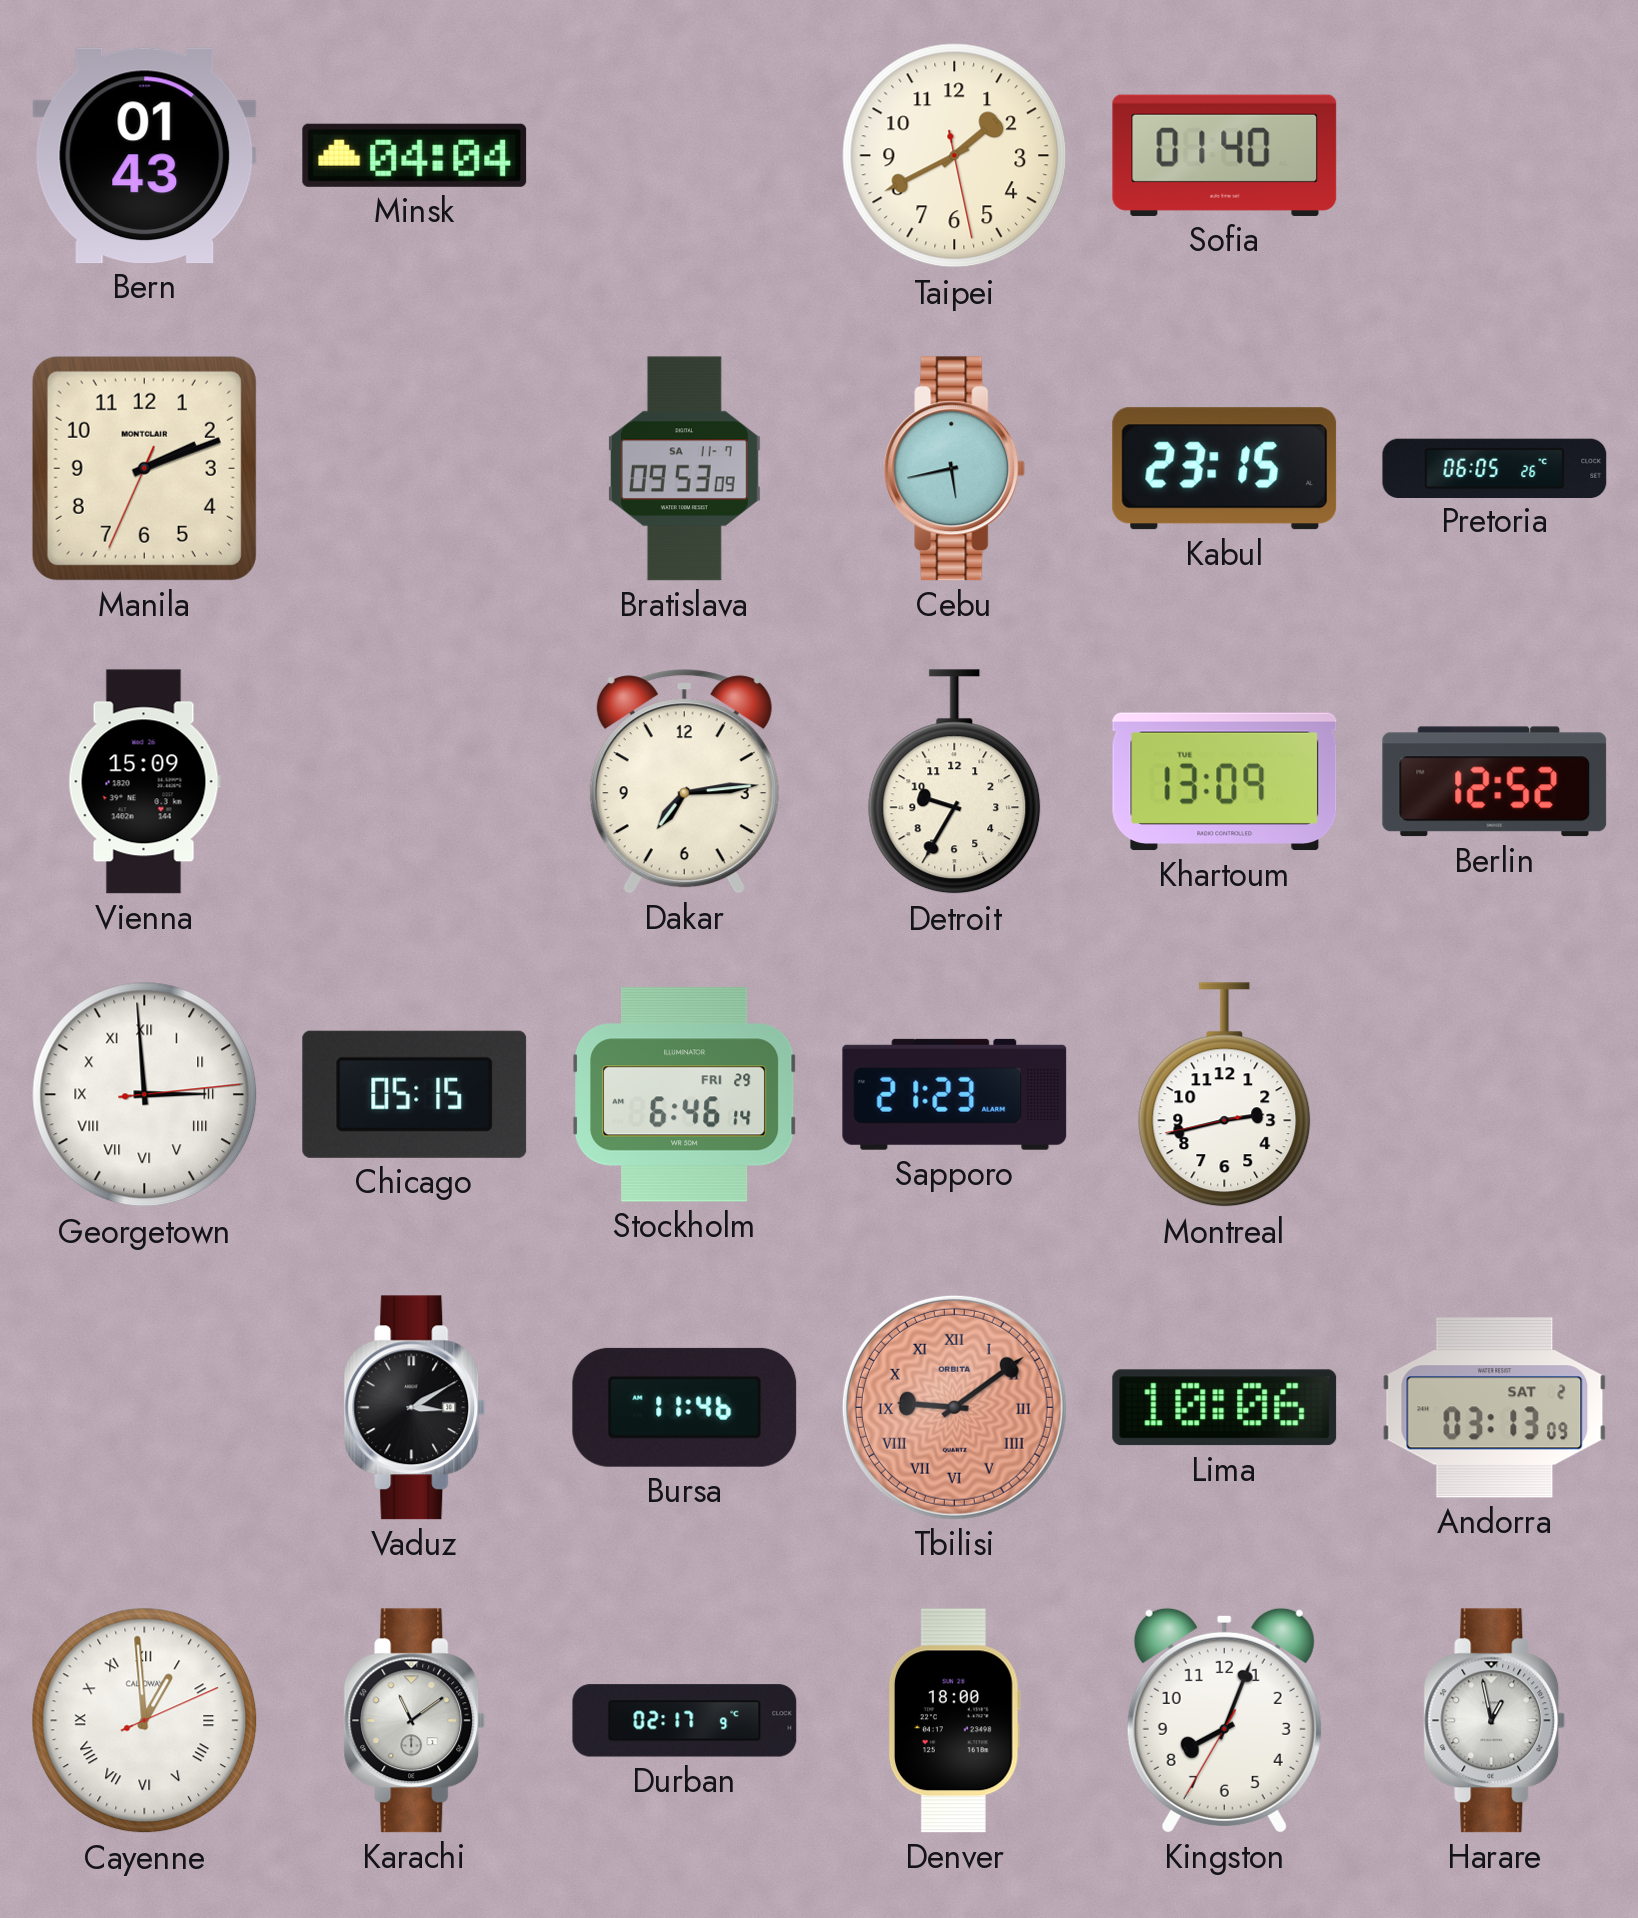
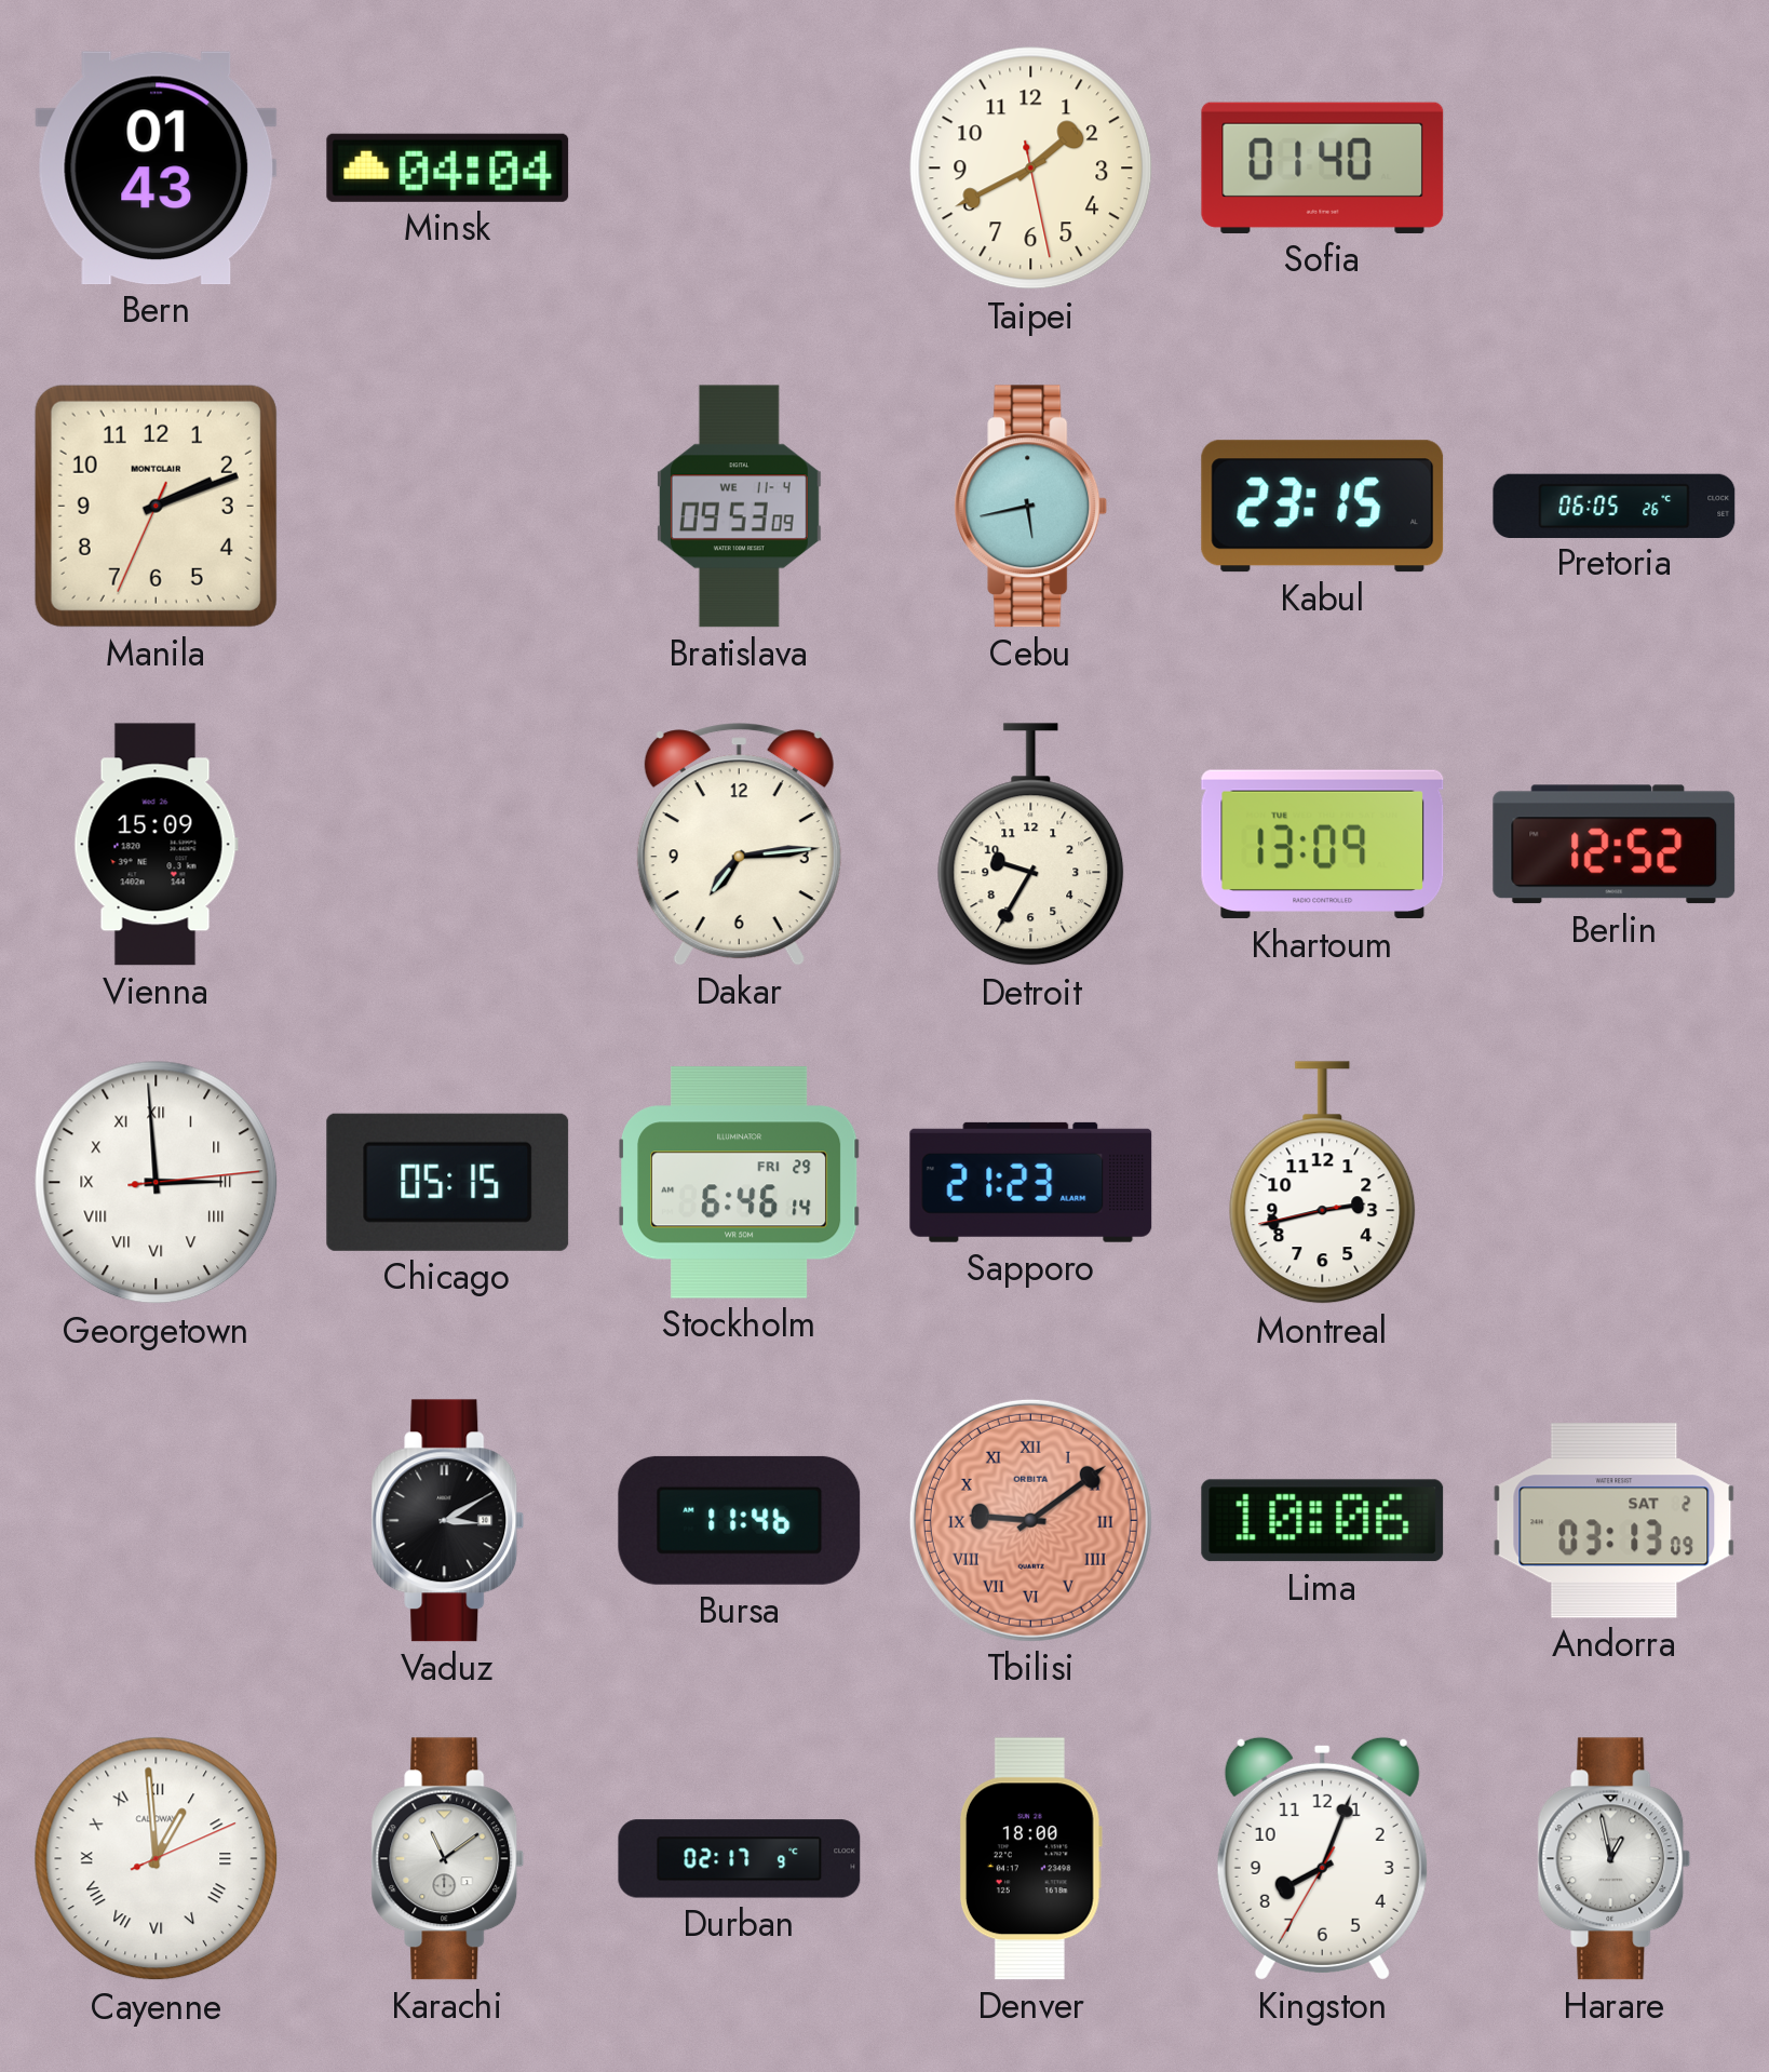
Bratislava date: SA 11-7 -> WE 11-4 (739, 507)
